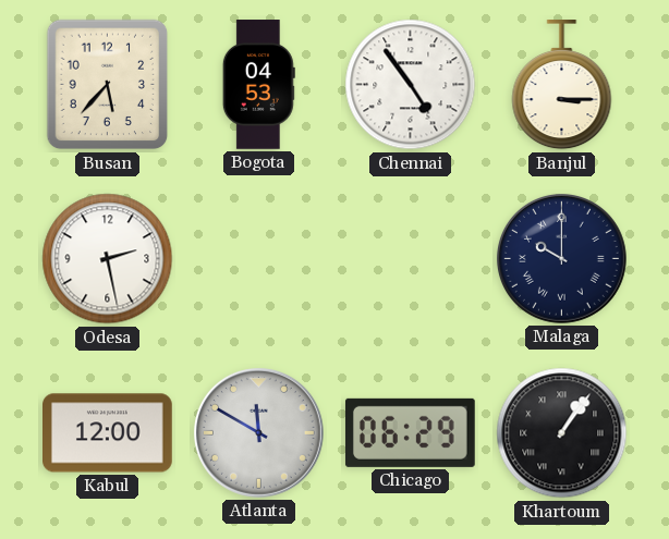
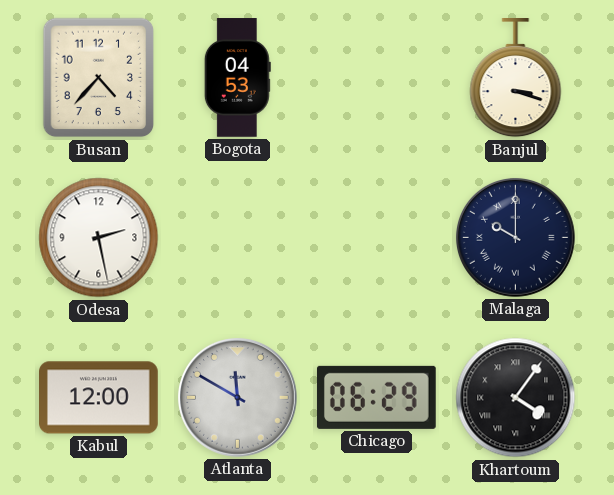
Busan: 5:37 -> 4:37 (99, 78)
Chennai: 4:54 -> none (411, 85)
Banjul: 3:15 -> 3:18 (516, 79)
Khartoum: 1:06 -> 4:06 (516, 398)
